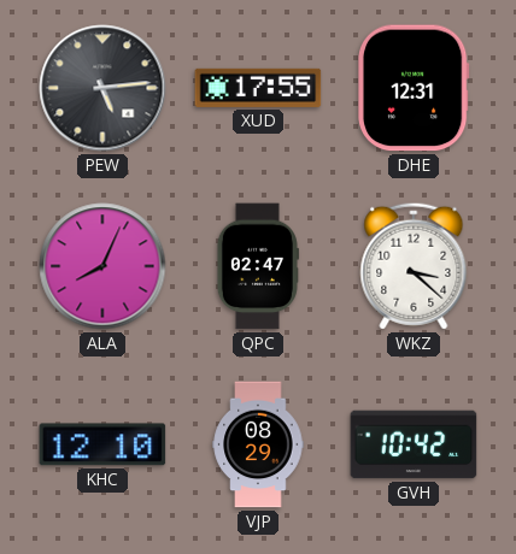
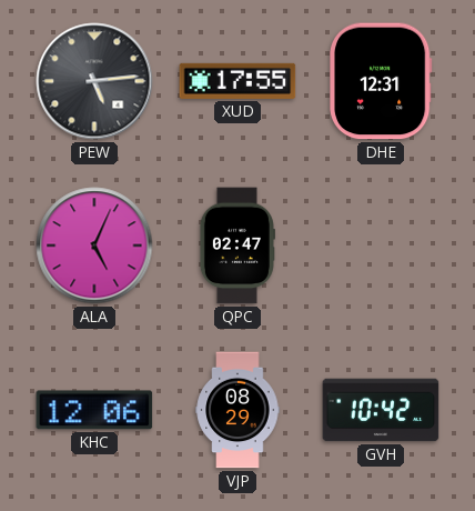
ALA: 8:04 -> 5:04 (94, 246)
WKZ: 3:22 -> none (414, 266)
KHC: 12:10 -> 12:06 (94, 410)
